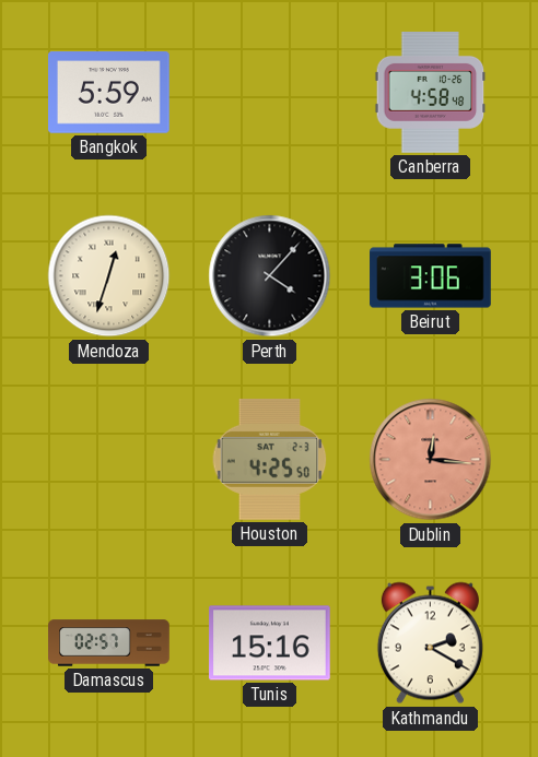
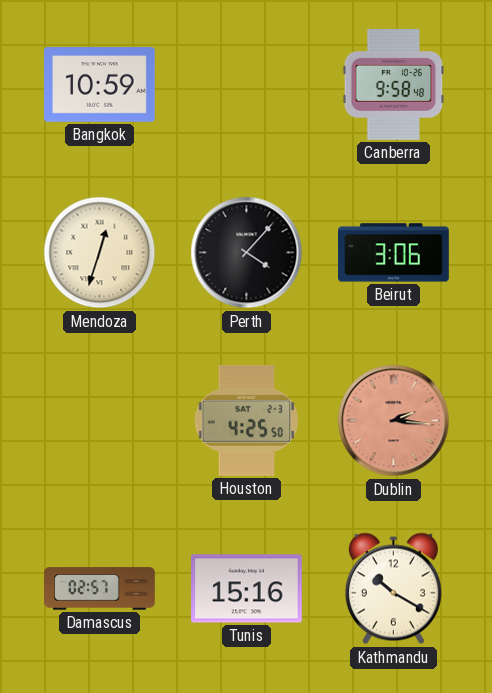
Bangkok: 5:59 -> 10:59 (100, 85)
Canberra: 4:58 -> 9:58 (394, 85)
Dublin: 12:16 -> 2:16 (394, 421)
Kathmandu: 2:20 -> 10:20 (393, 589)
